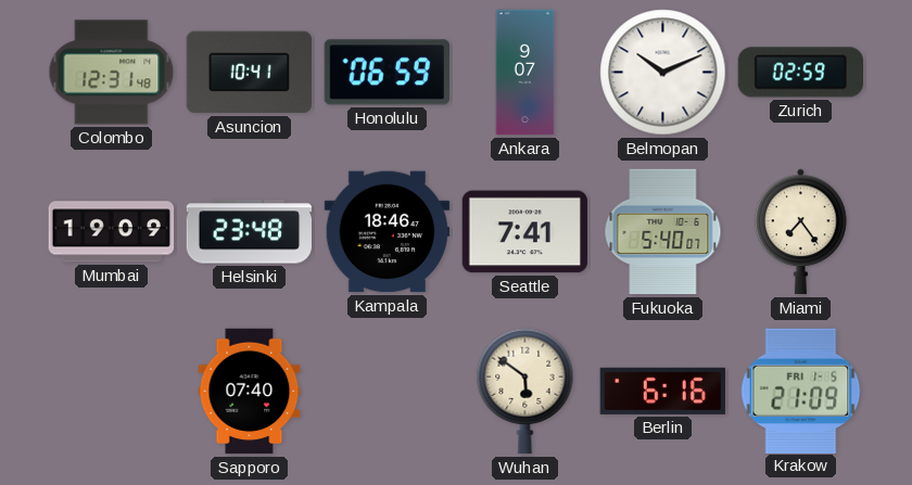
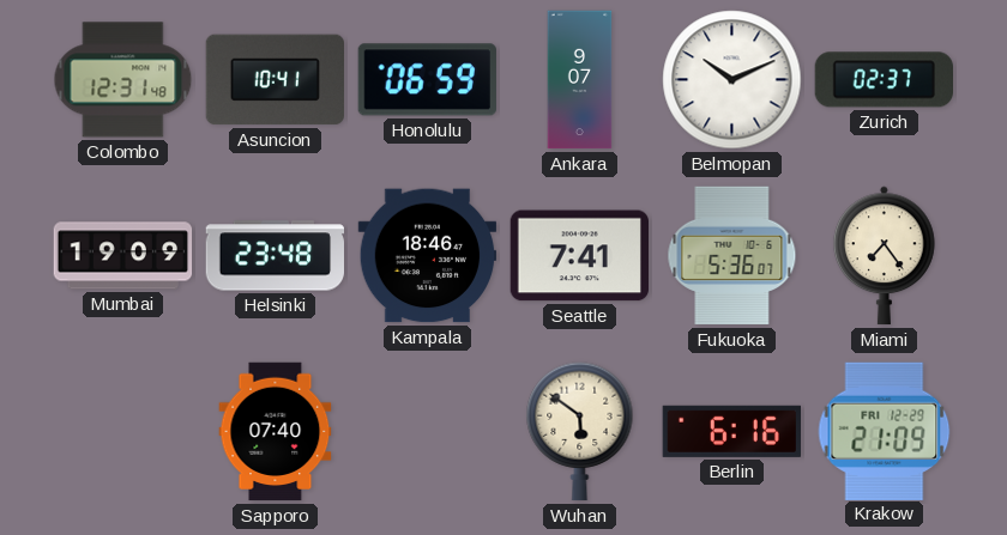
Zurich: 02:59 -> 02:37 (884, 80)
Fukuoka: 5:40 -> 5:36 (732, 256)
Krakow date: FRI 1-5 -> FRI 12-29 (885, 431)
